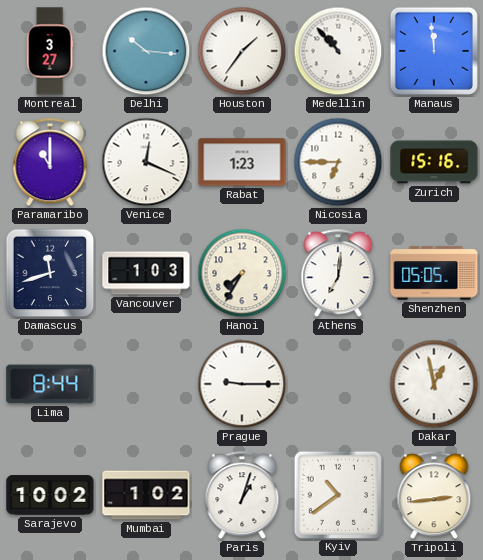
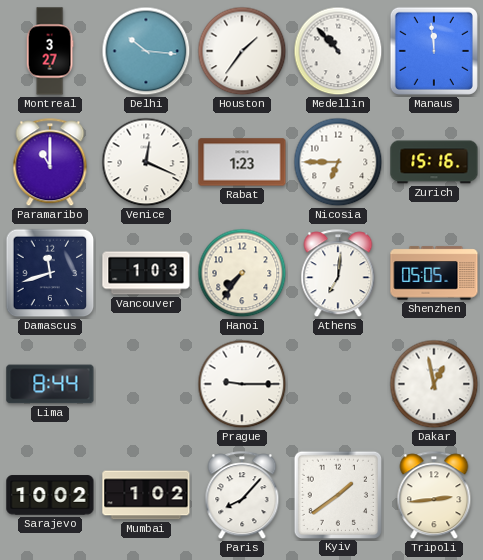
Hanoi: 7:35 -> 7:36 (242, 273)
Paris: 1:03 -> 8:07 (242, 496)
Kyiv: 10:39 -> 1:39 (337, 494)
